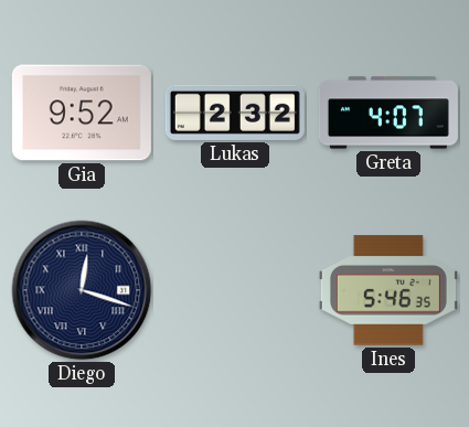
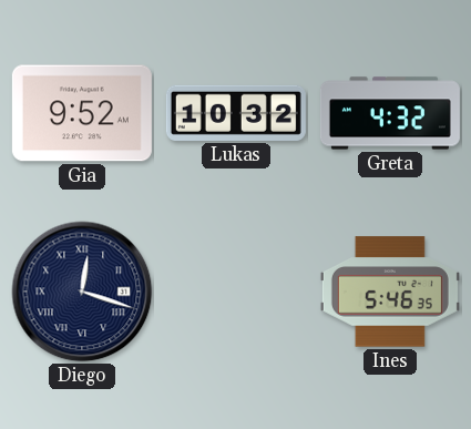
Lukas: 2:32 -> 10:32 (236, 113)
Greta: 4:07 -> 4:32 (390, 113)
